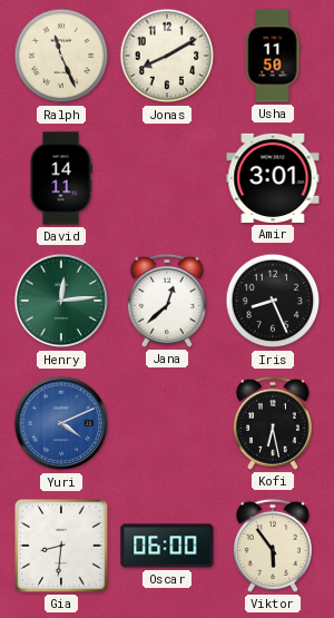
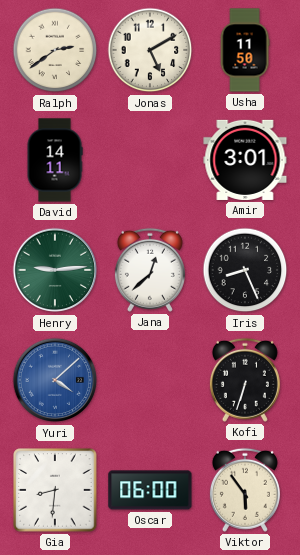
Ralph: 11:26 -> 2:39 (55, 50)
Jonas: 8:10 -> 5:10 (150, 50)
Henry: 12:14 -> 9:14 (55, 270)
Yuri: 4:11 -> 4:08 (55, 380)
Kofi: 6:28 -> 6:33 (245, 380)
